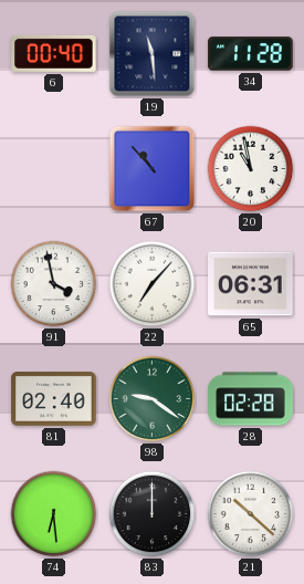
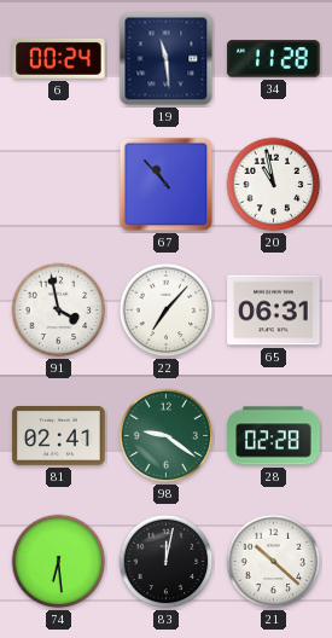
6: 00:40 -> 00:24 (59, 58)
81: 02:40 -> 02:41 (59, 436)
83: 12:00 -> 12:02 (167, 562)
